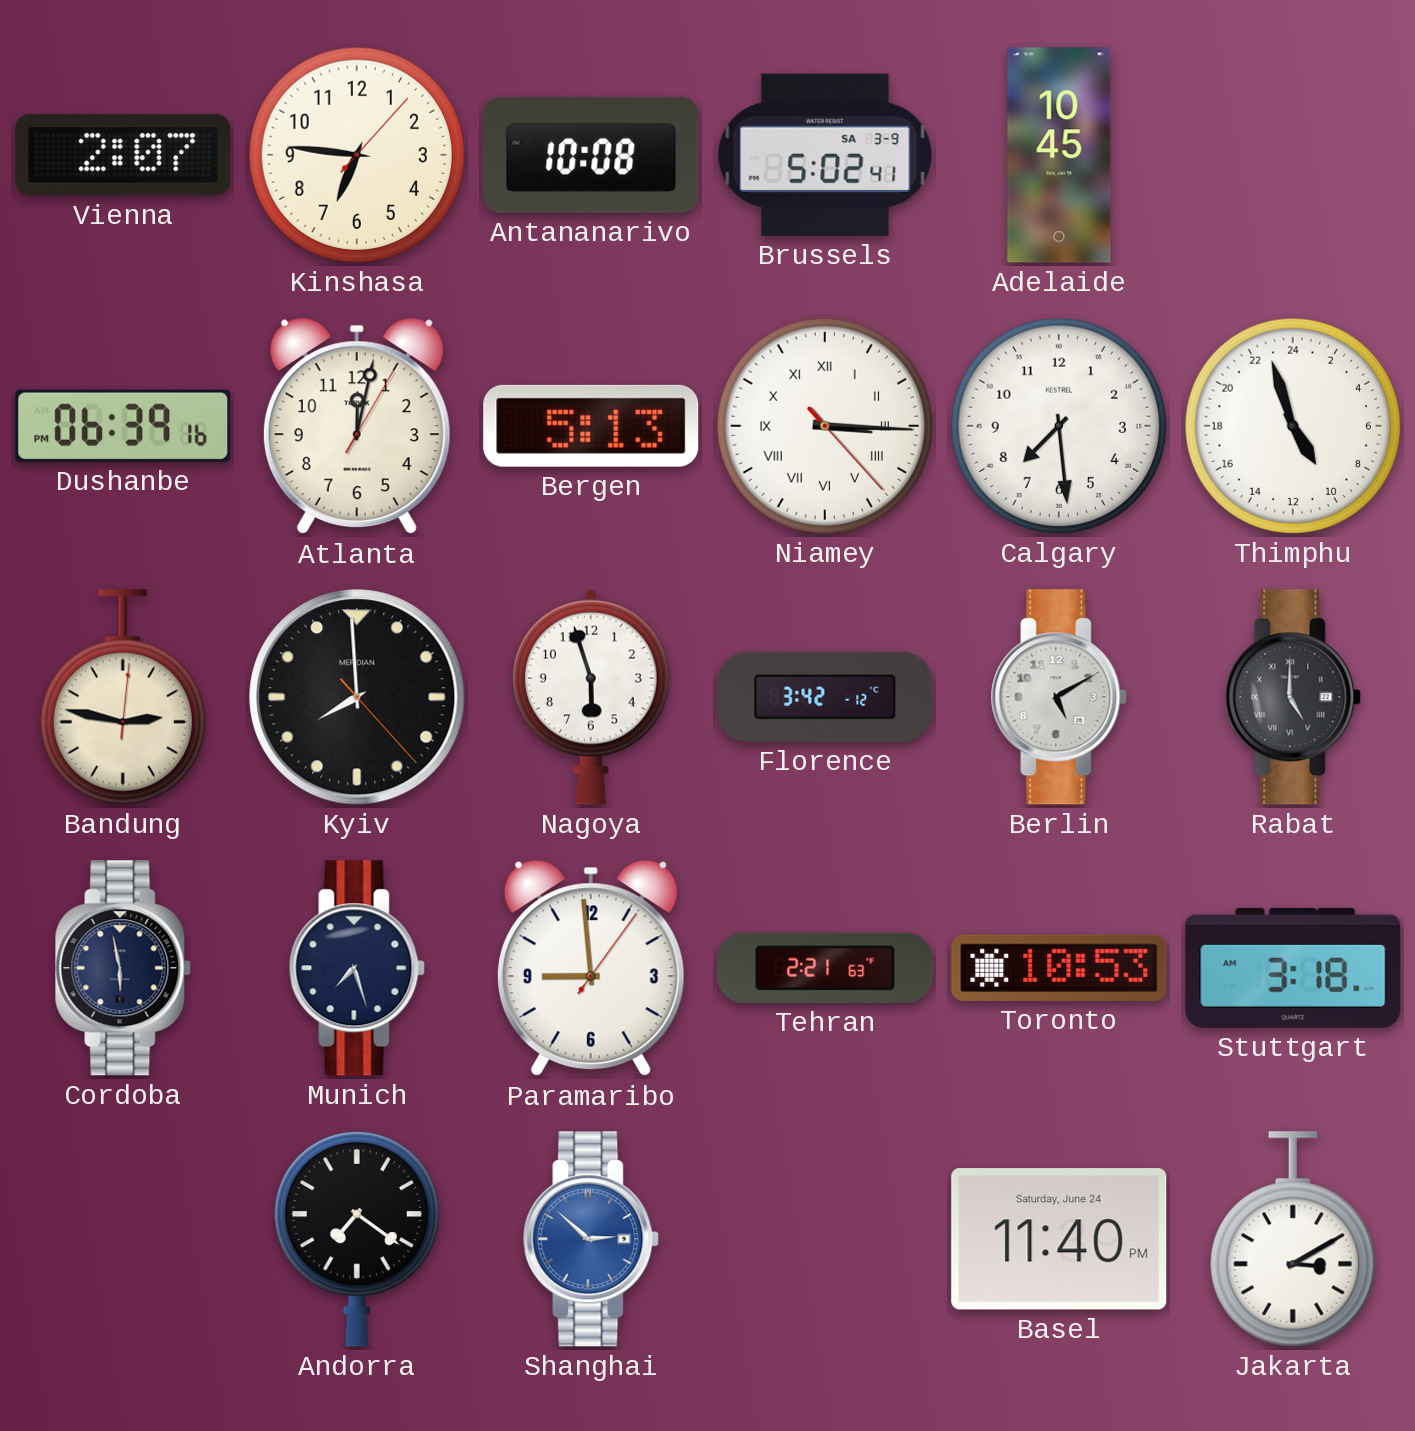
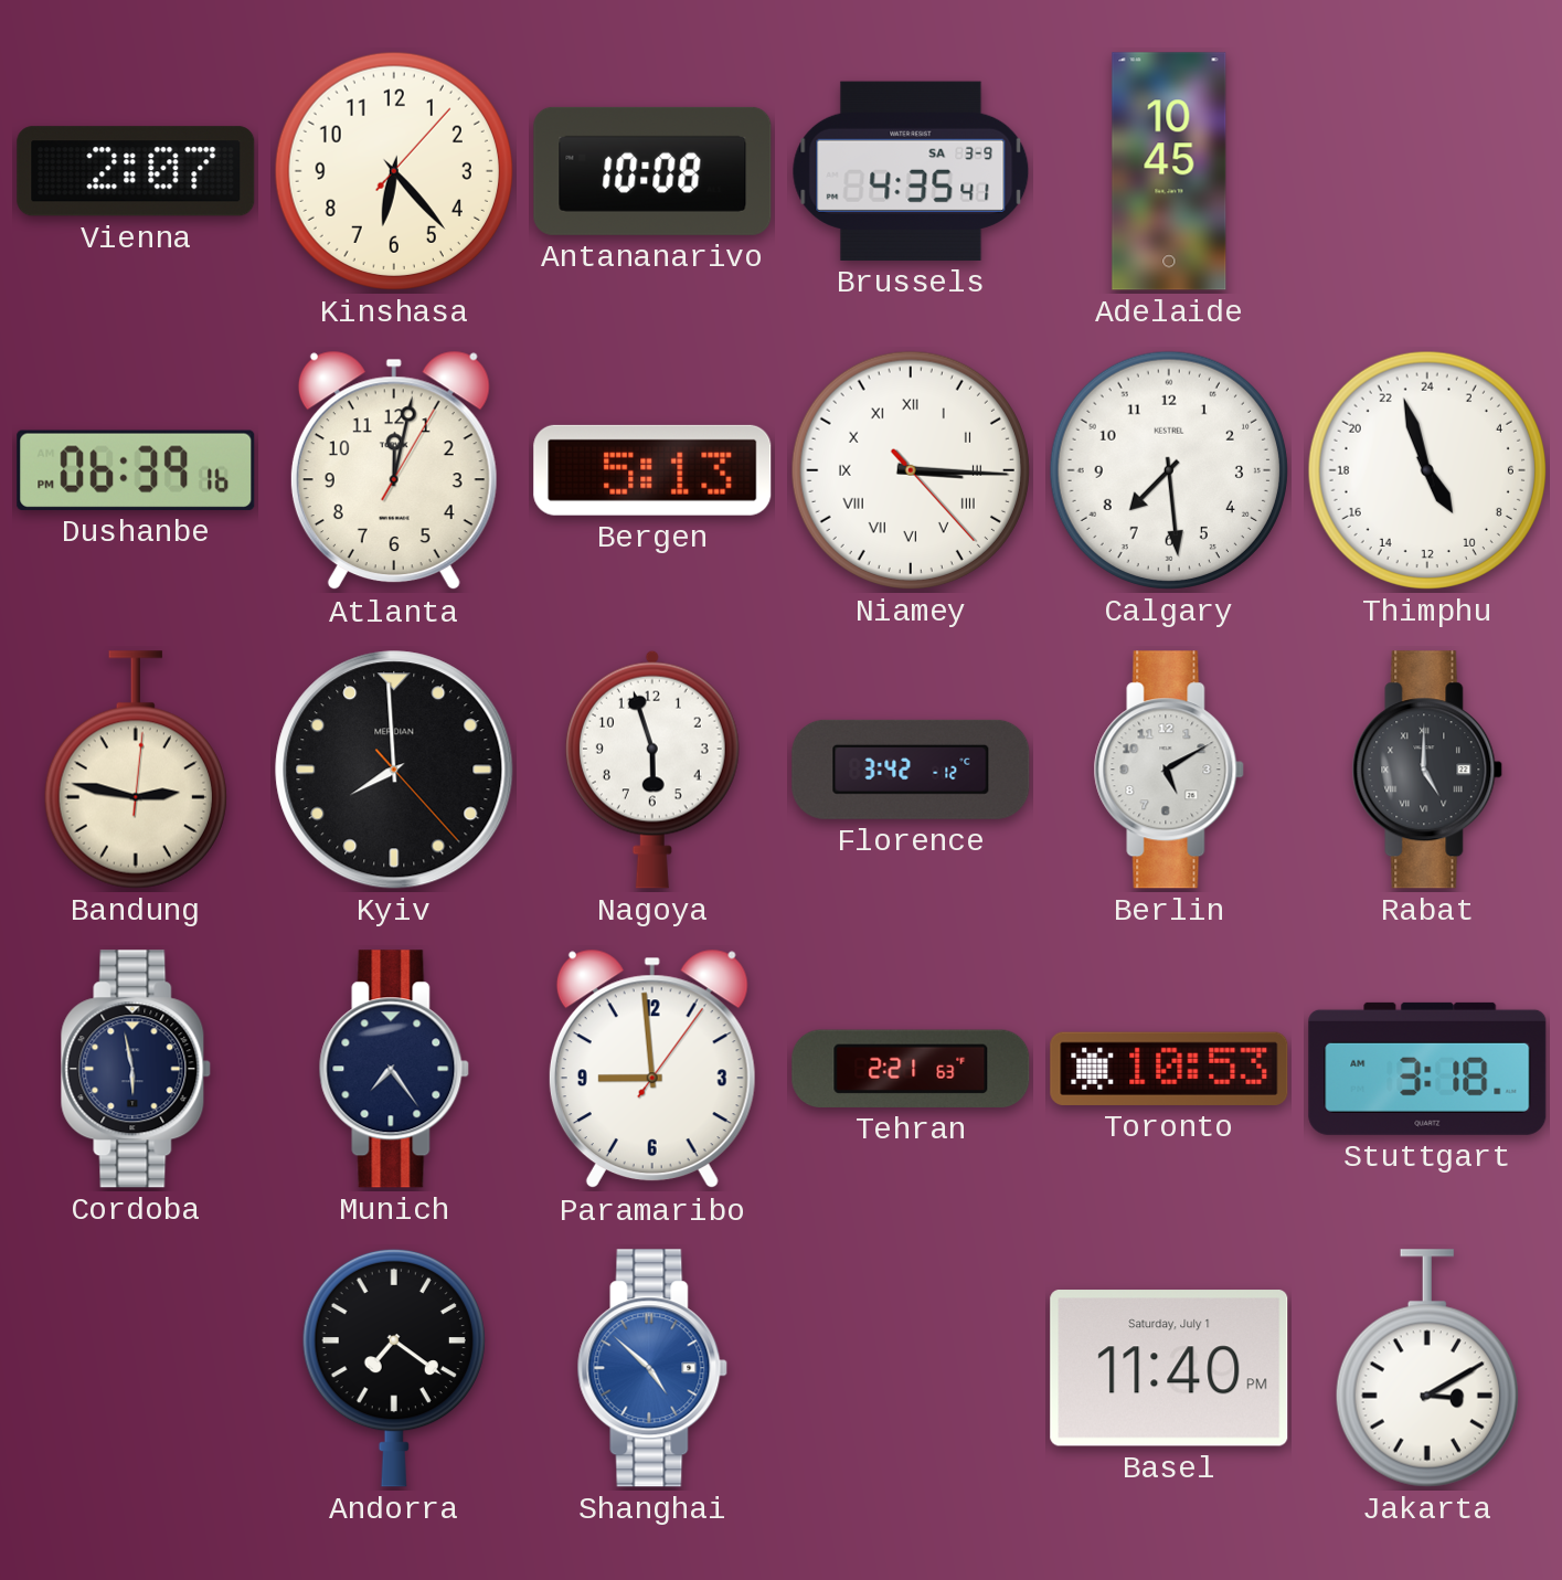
Kinshasa: 6:46 -> 6:23 (394, 171)
Brussels: 5:02 -> 4:35 (911, 171)
Munich: 7:27 -> 7:24 (394, 1069)
Shanghai: 2:52 -> 4:52 (652, 1368)
Basel date: Saturday, June 24 -> Saturday, July 1 (1169, 1368)
